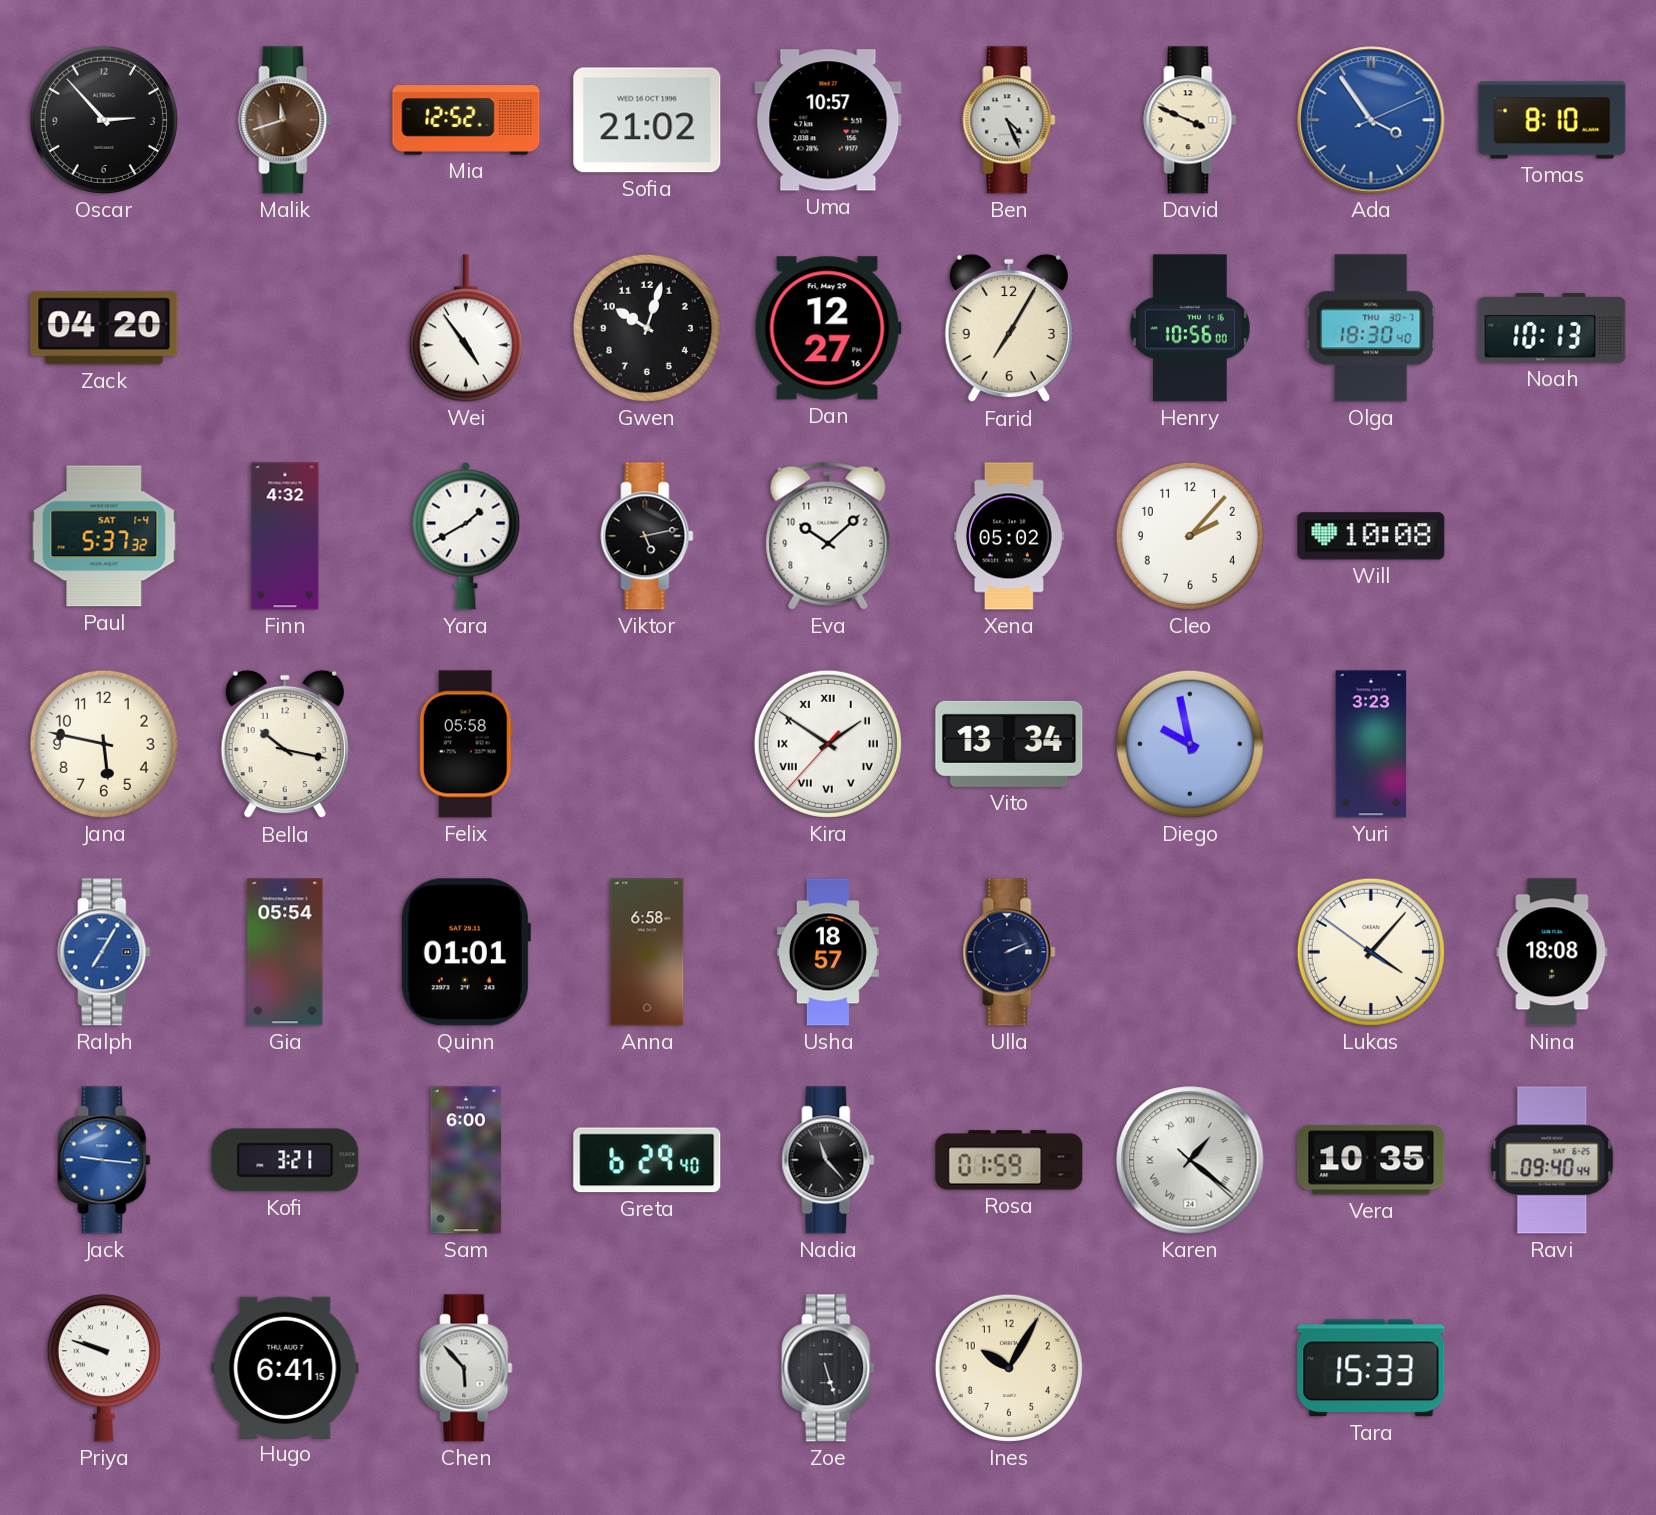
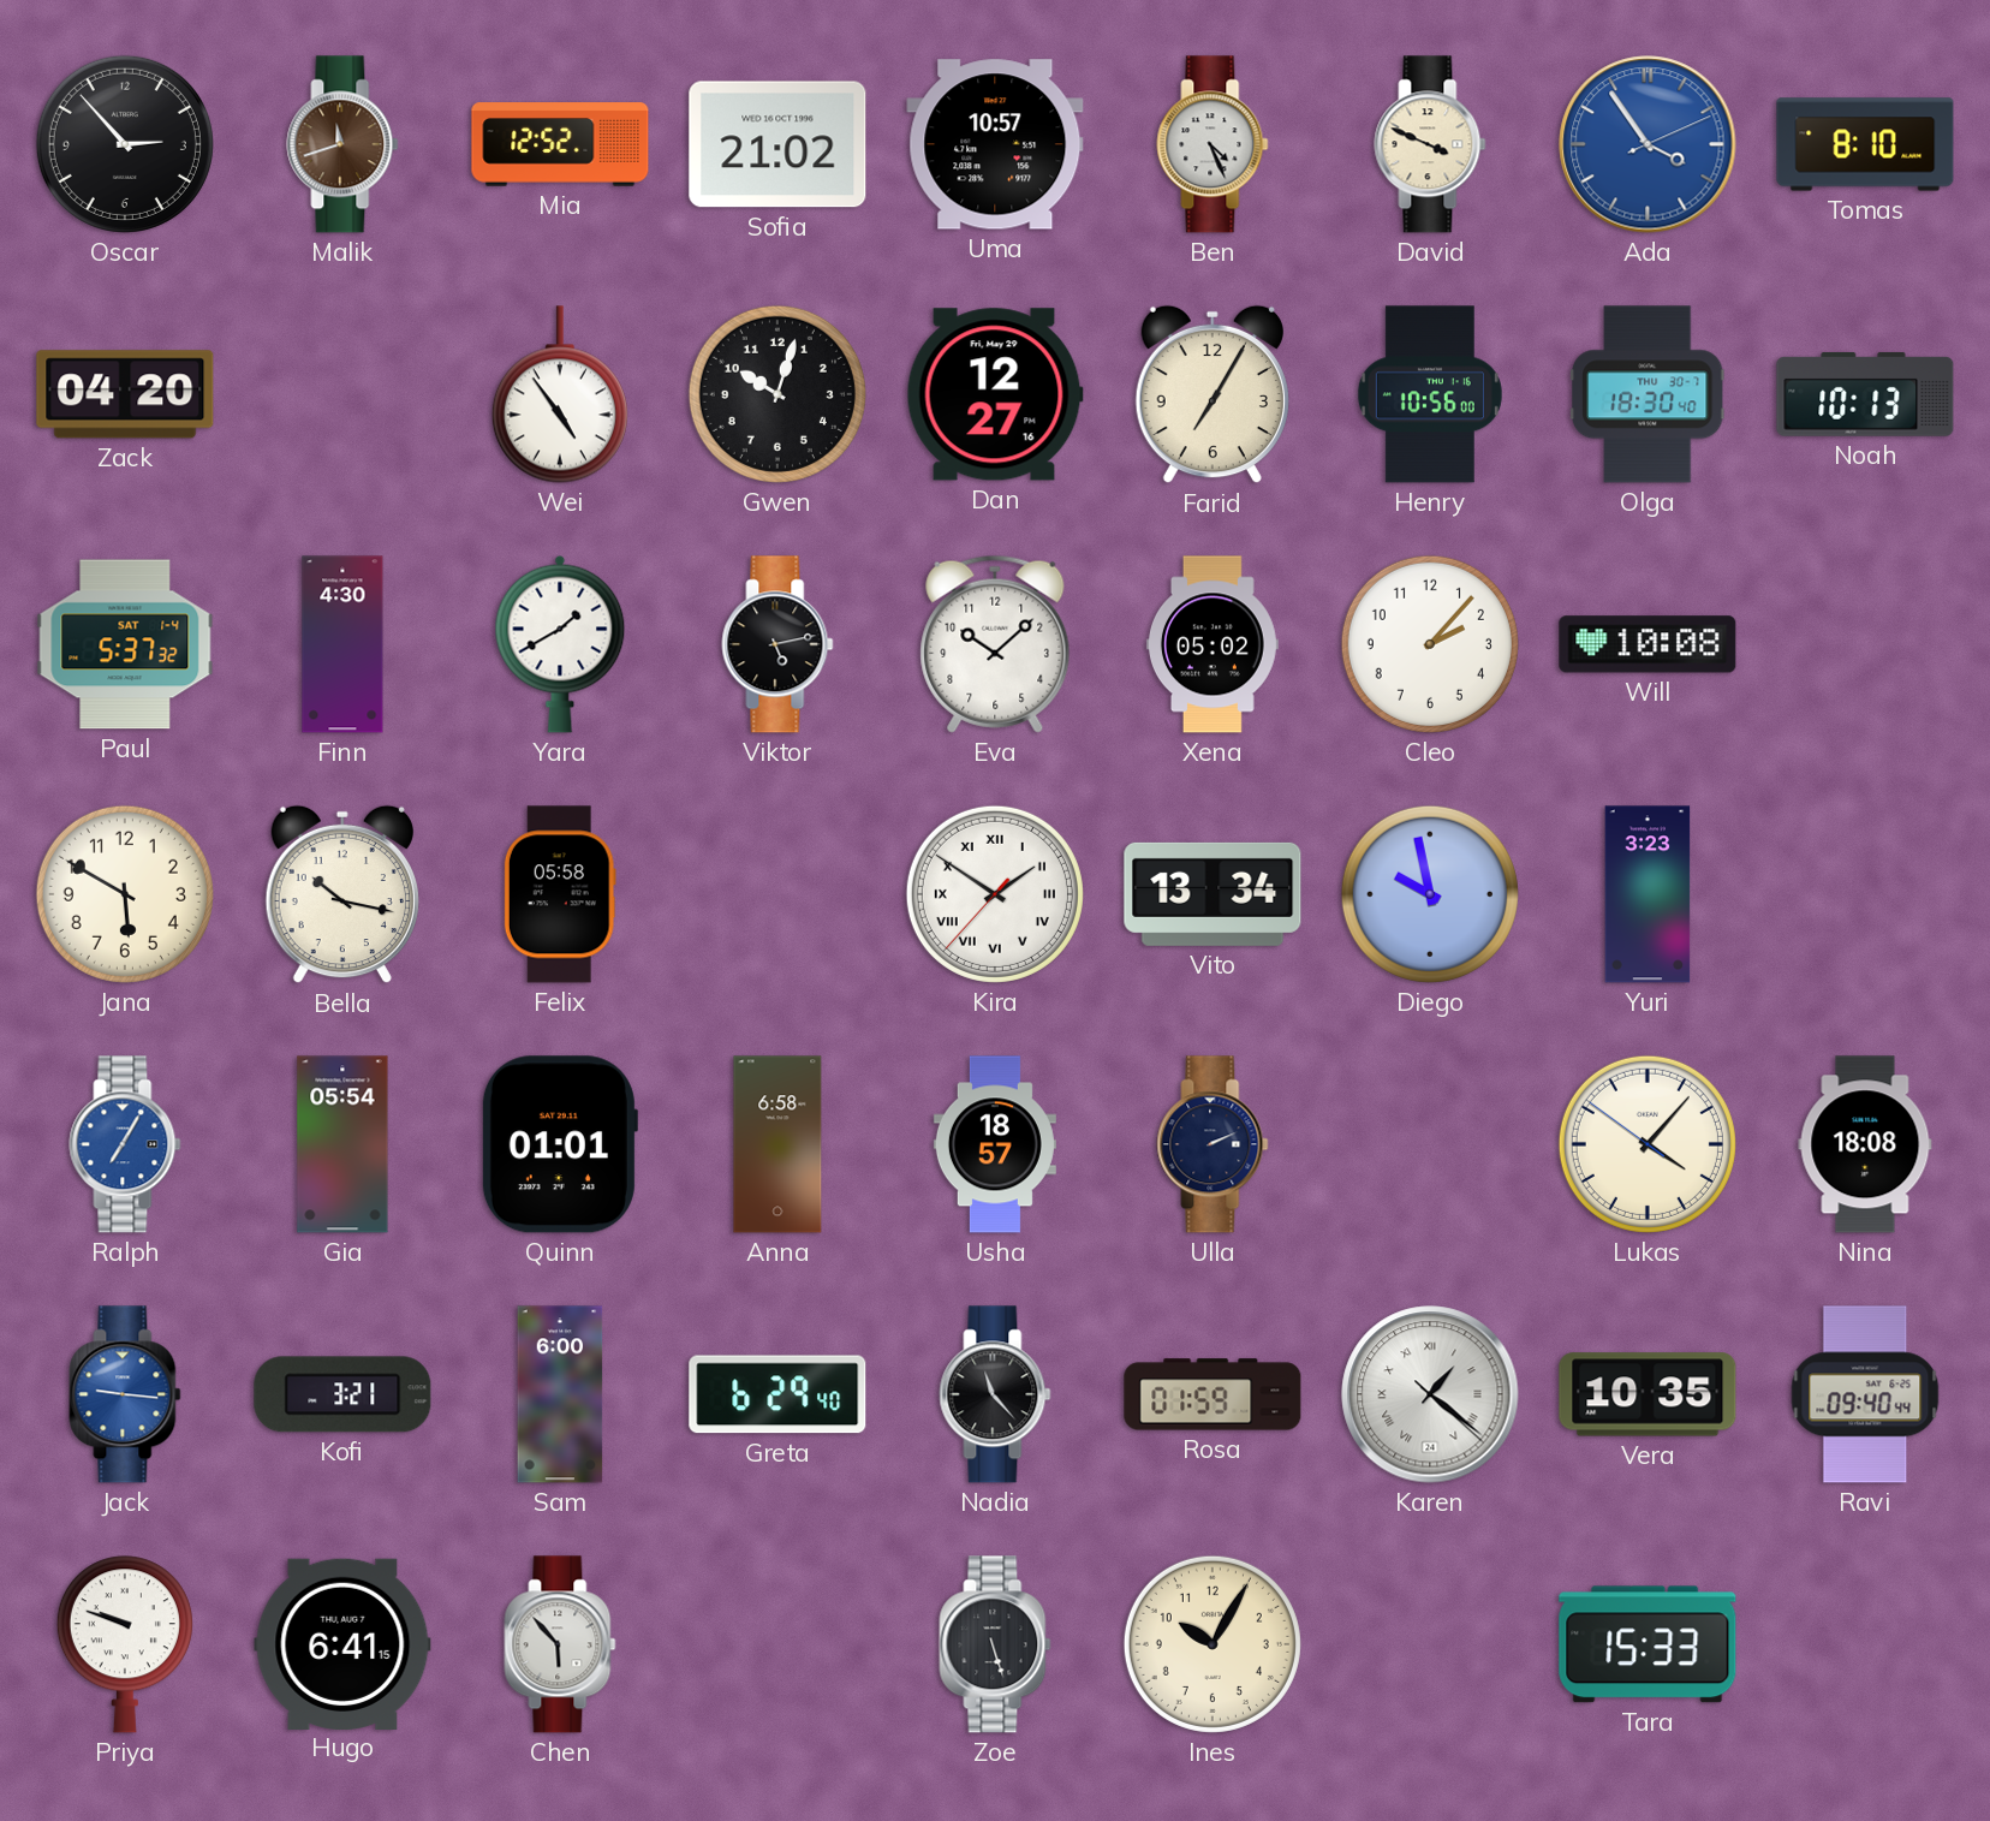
Finn: 4:32 -> 4:30 (342, 644)
Jana: 5:47 -> 5:50 (125, 894)
